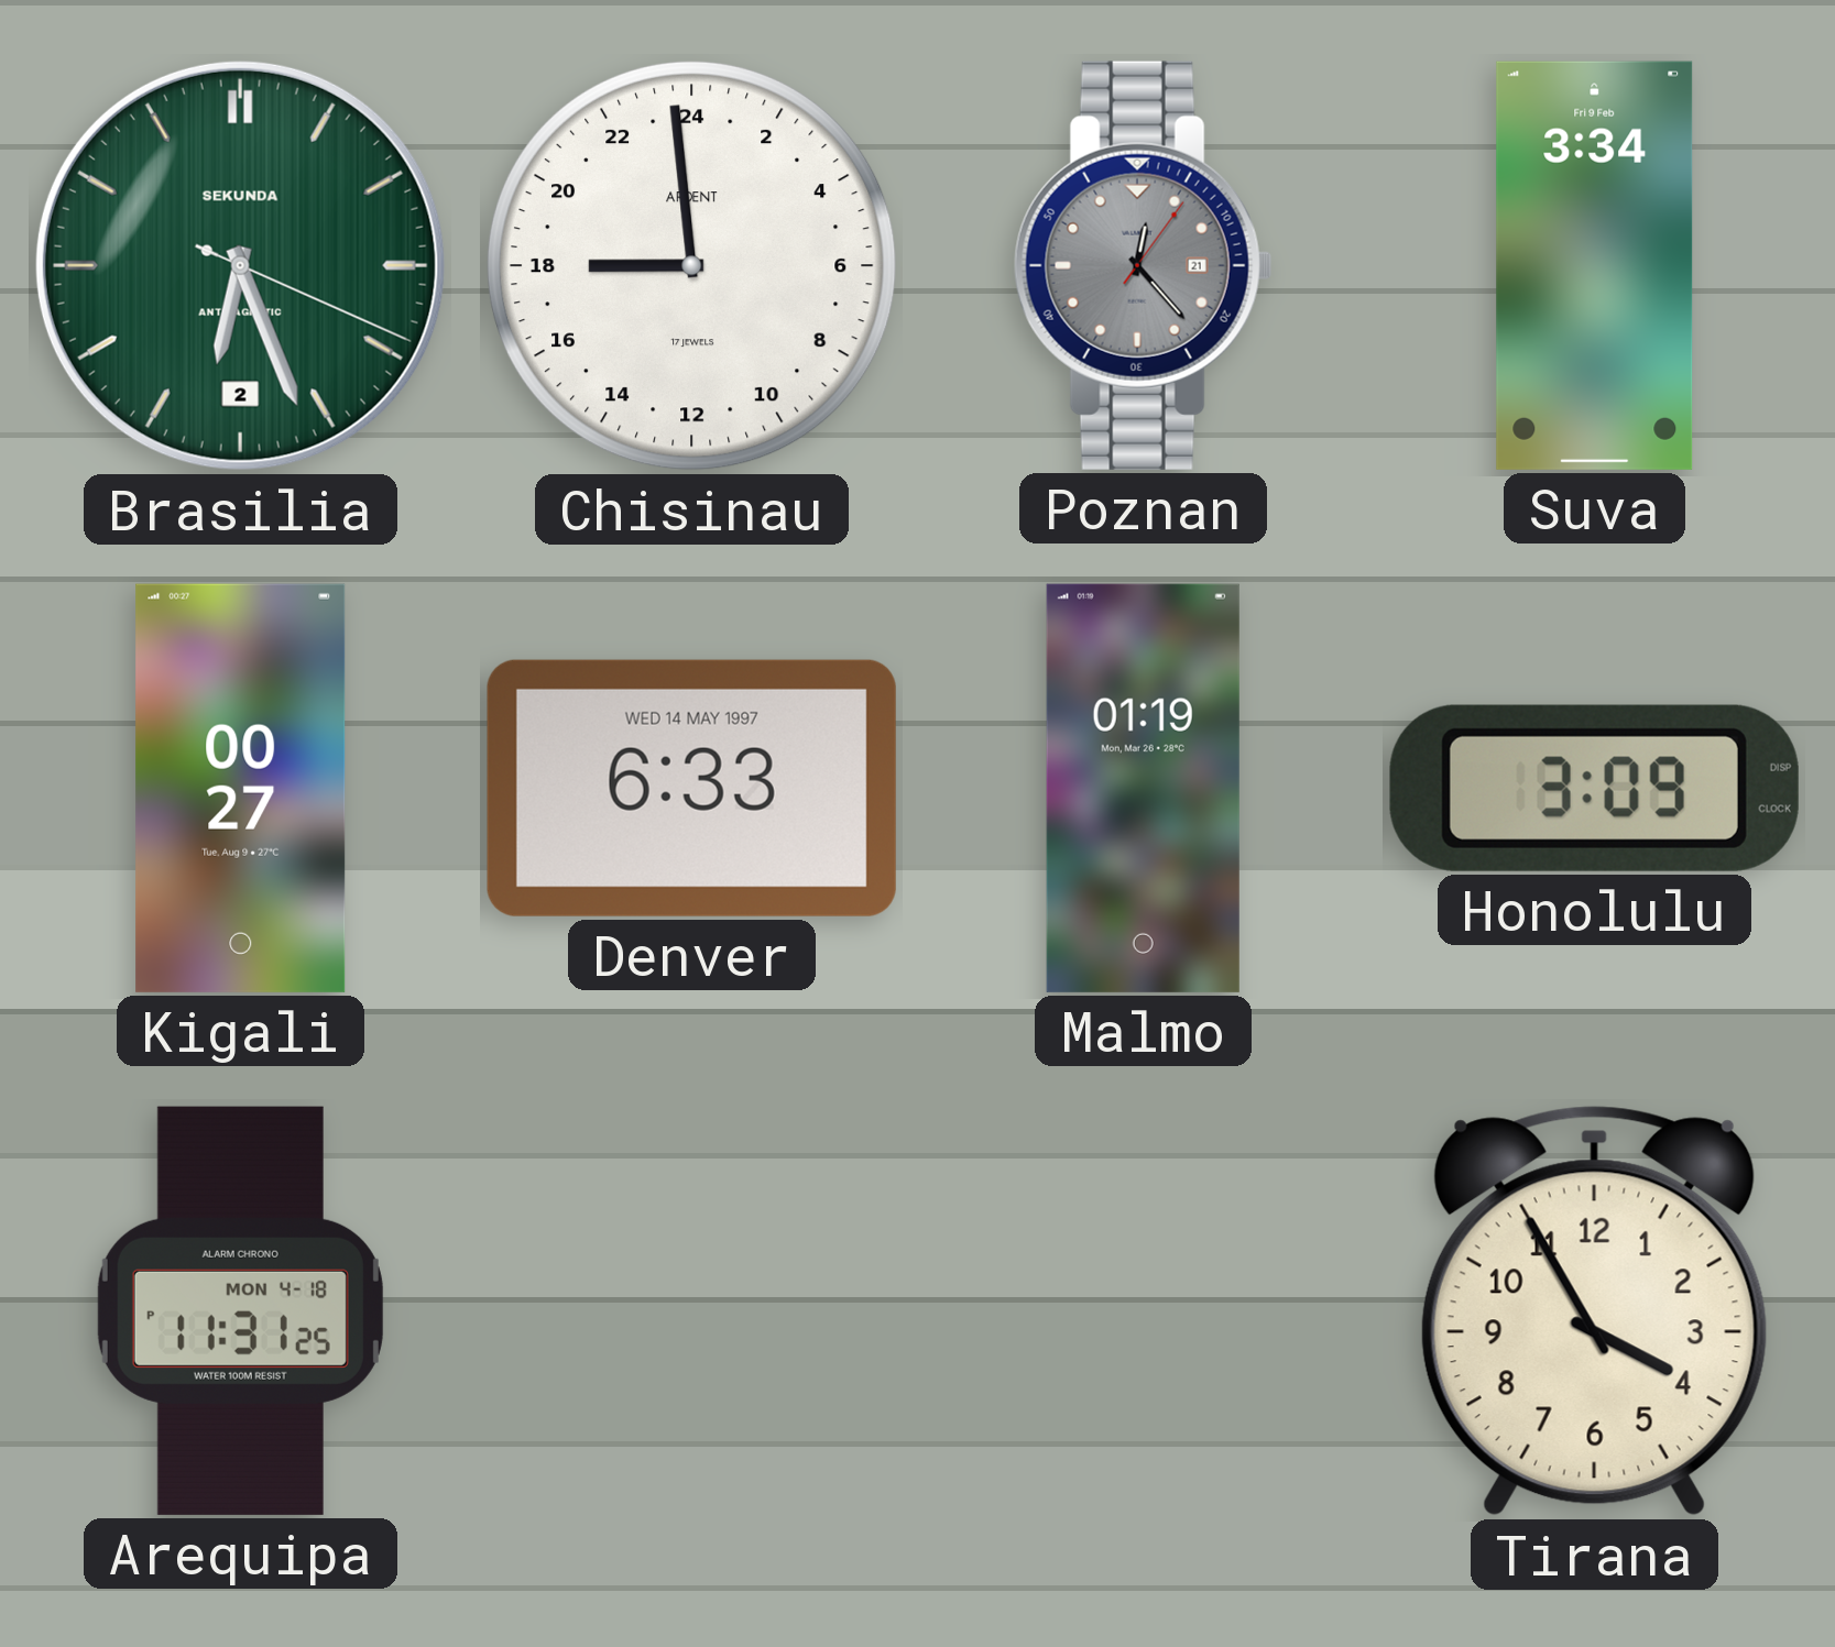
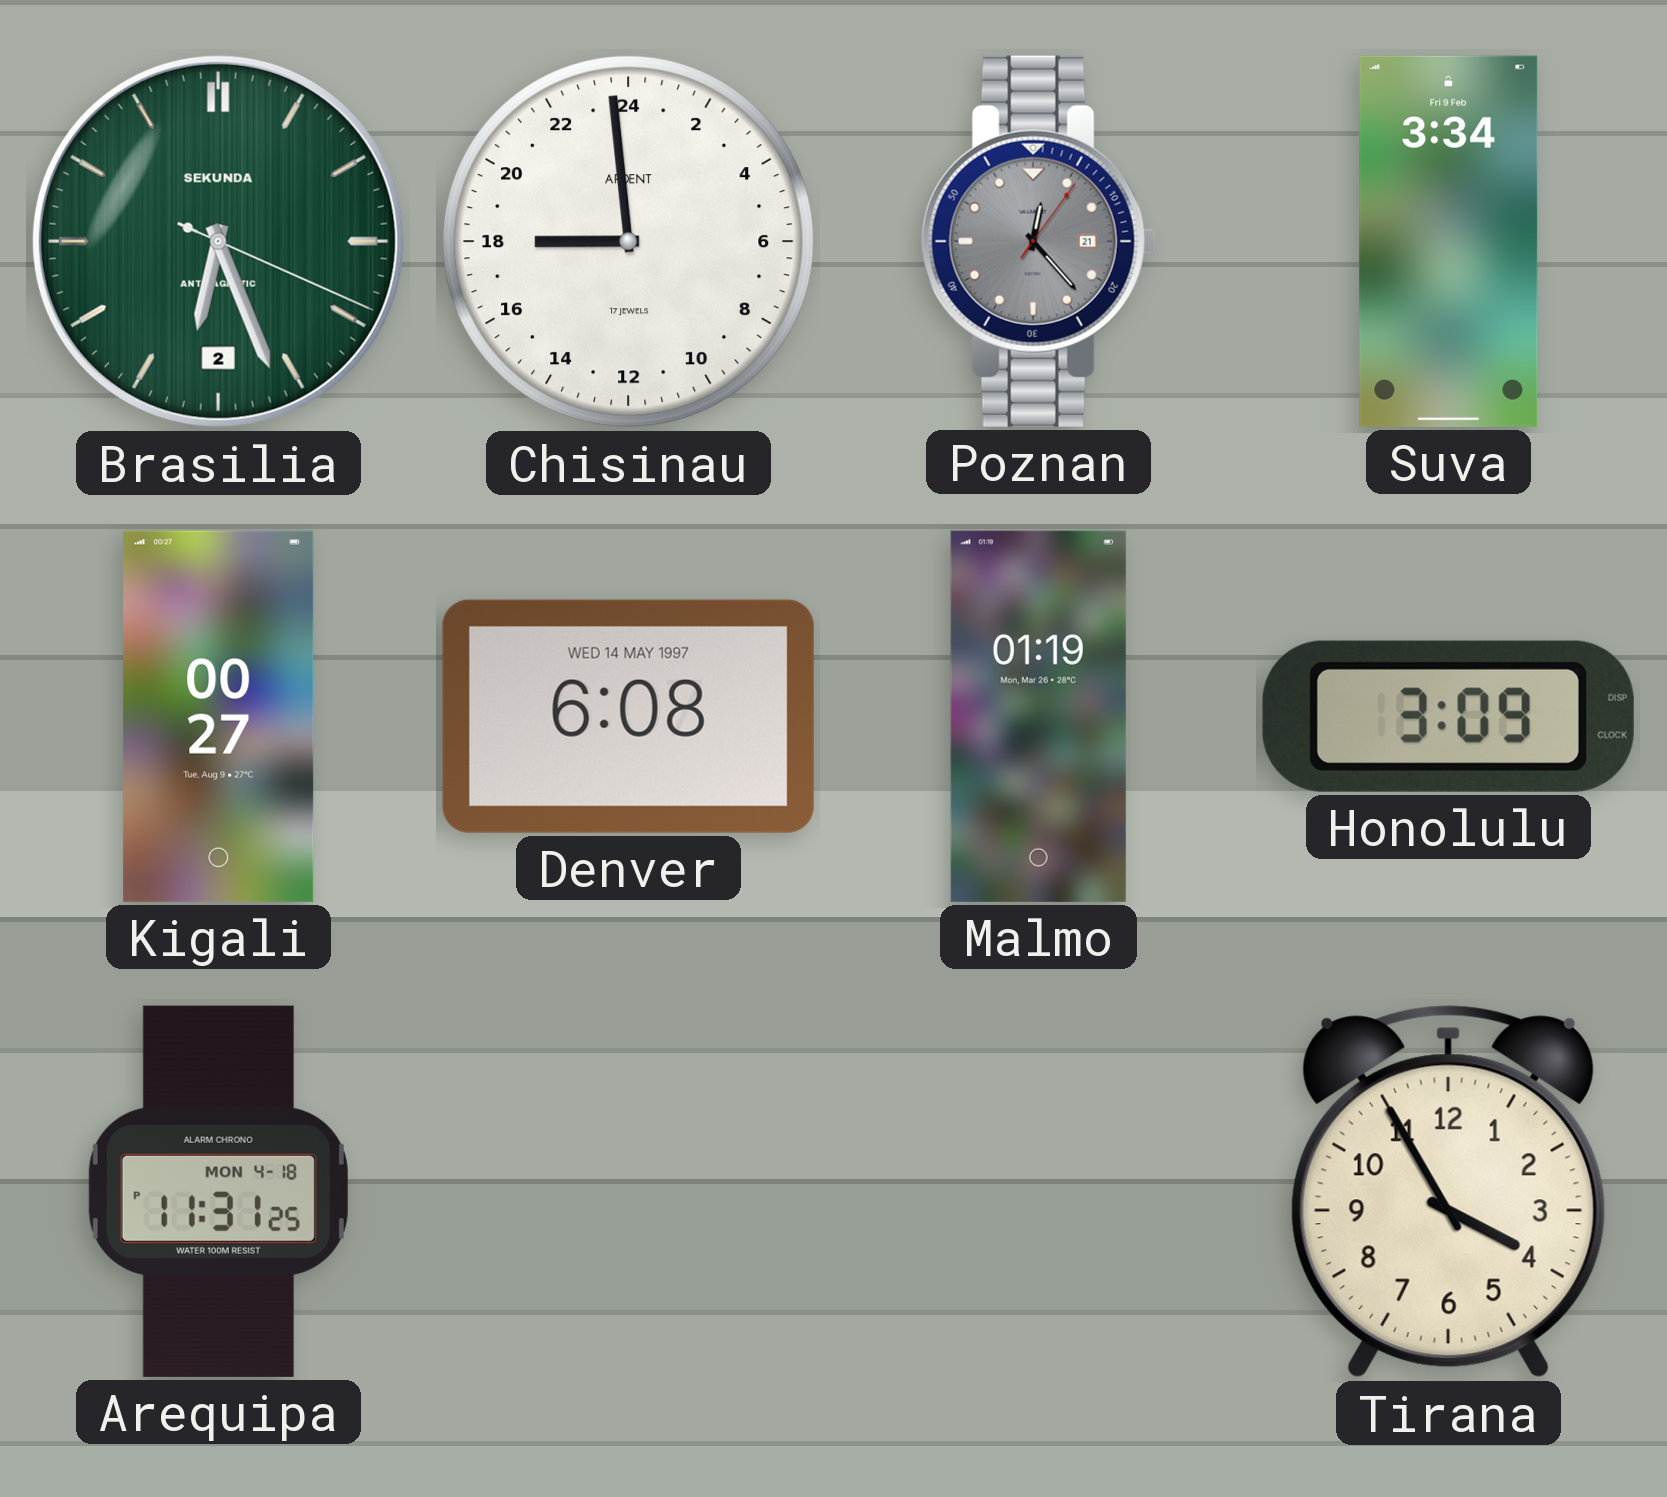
Denver: 6:33 -> 6:08 (628, 716)
